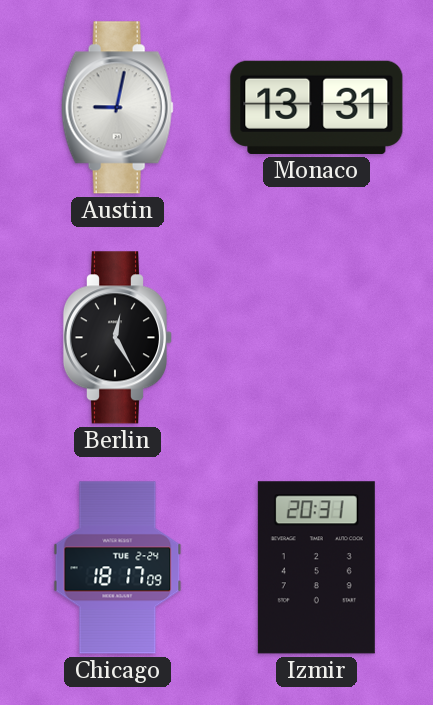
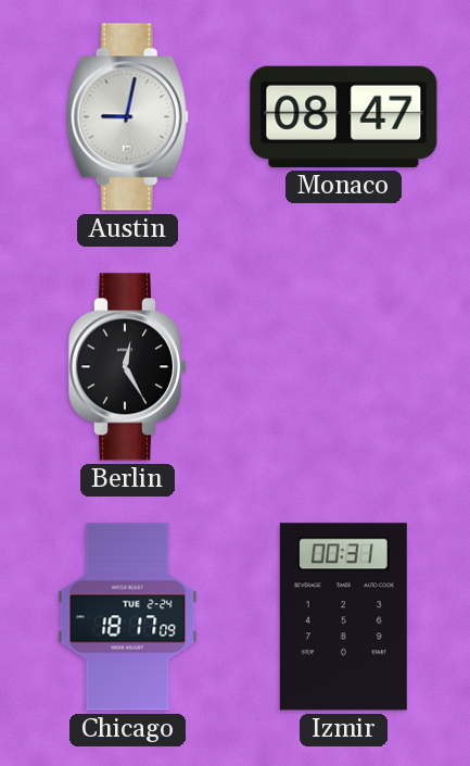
Monaco: 13:31 -> 08:47 (344, 116)
Izmir: 20:31 -> 00:31 (343, 617)
